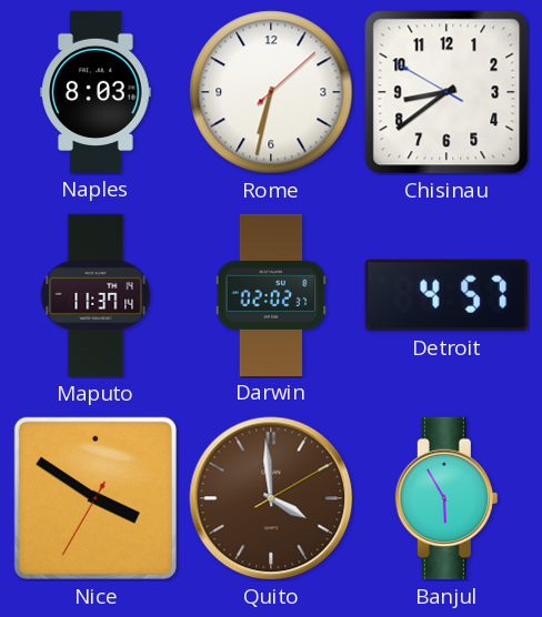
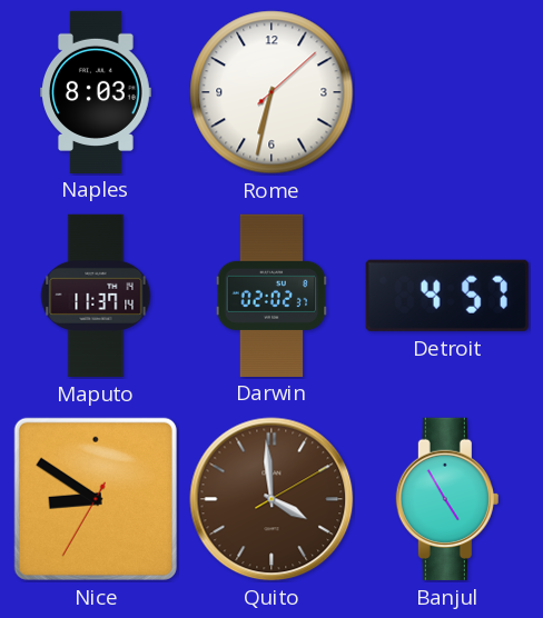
Chisinau: 8:38 -> none (446, 92)
Nice: 3:50 -> 8:50 (96, 499)
Banjul: 5:55 -> 4:55 (447, 499)
